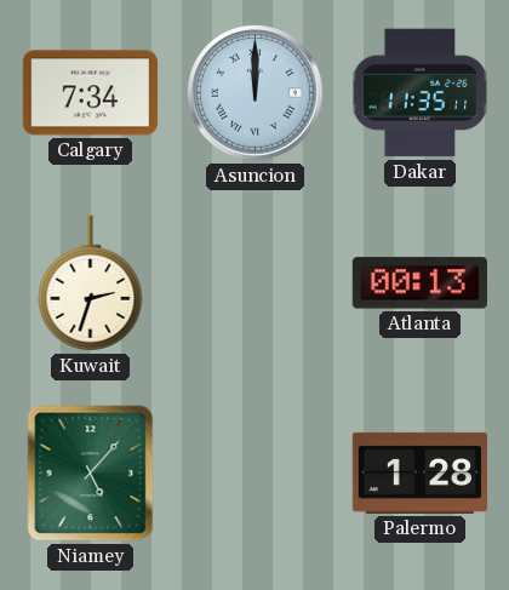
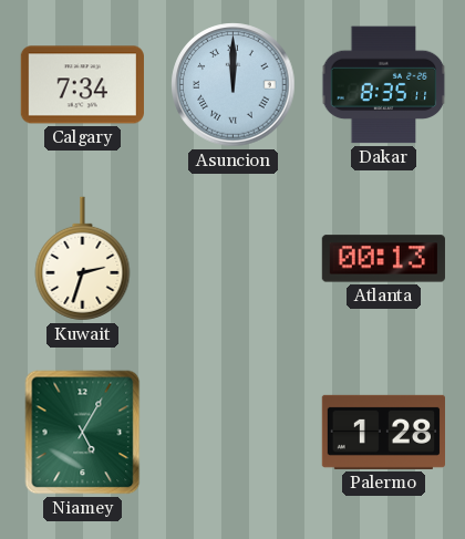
Dakar: 11:35 -> 8:35 (384, 85)
Niamey: 5:07 -> 5:05 (83, 433)
